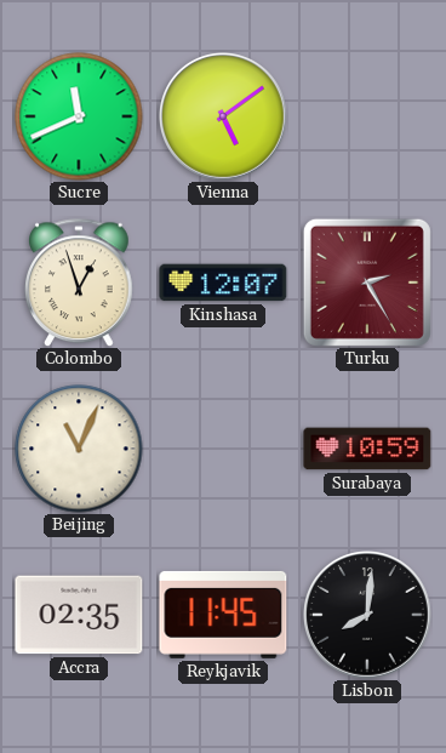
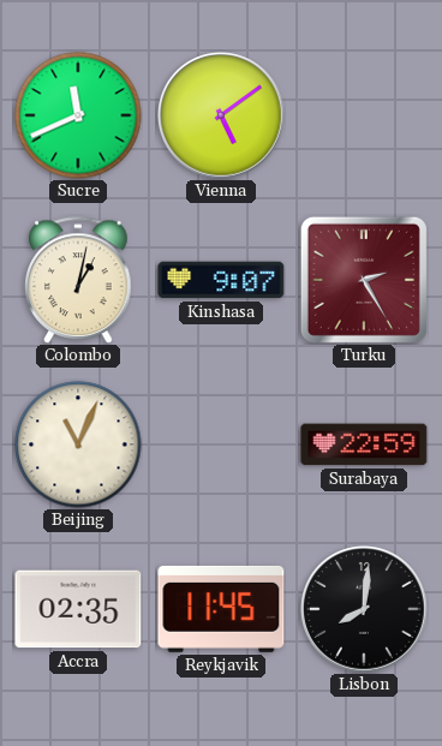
Colombo: 12:57 -> 1:02 (79, 280)
Kinshasa: 12:07 -> 9:07 (221, 280)
Surabaya: 10:59 -> 22:59 (364, 444)
